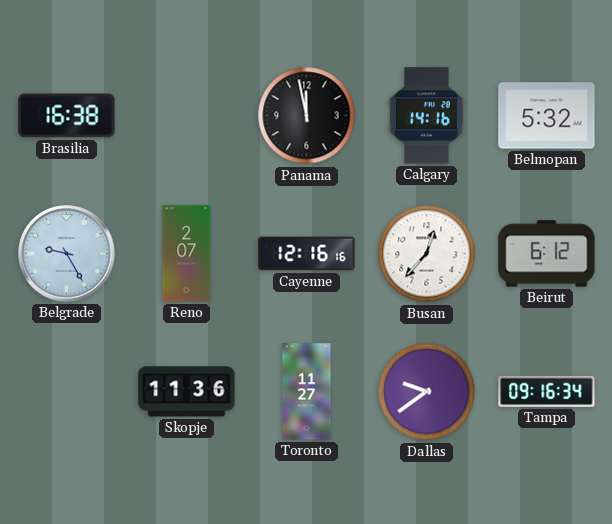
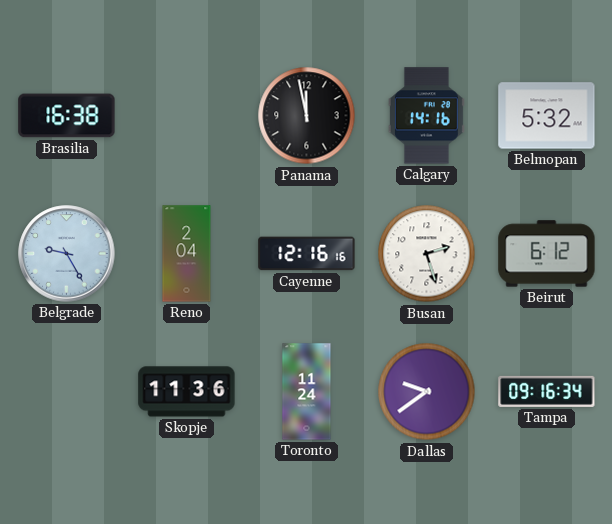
Reno: 2:07 -> 2:04 (187, 254)
Busan: 12:37 -> 2:27 (427, 254)
Toronto: 11:27 -> 11:24 (307, 392)
